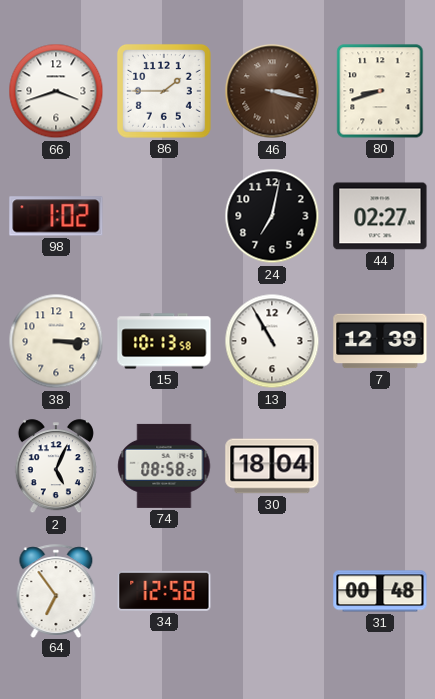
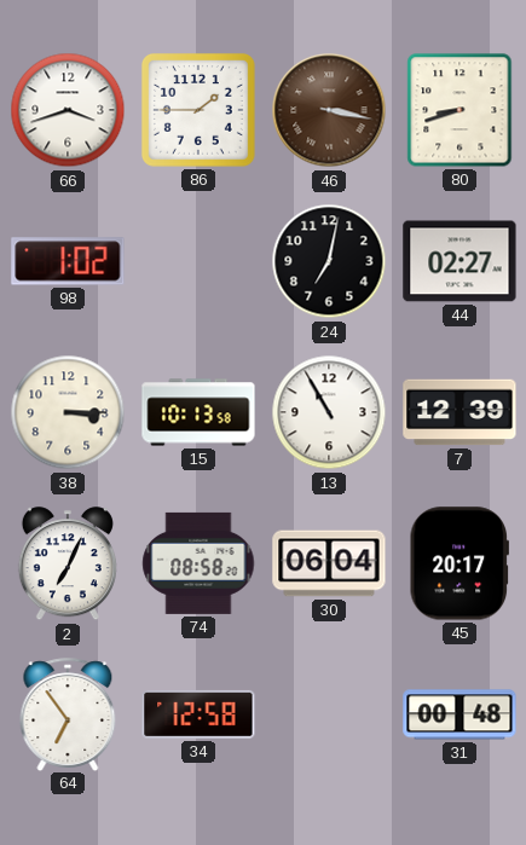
2: 5:04 -> 7:04 (68, 565)
30: 18:04 -> 06:04 (329, 563)
45: none -> 20:17 (459, 563)
